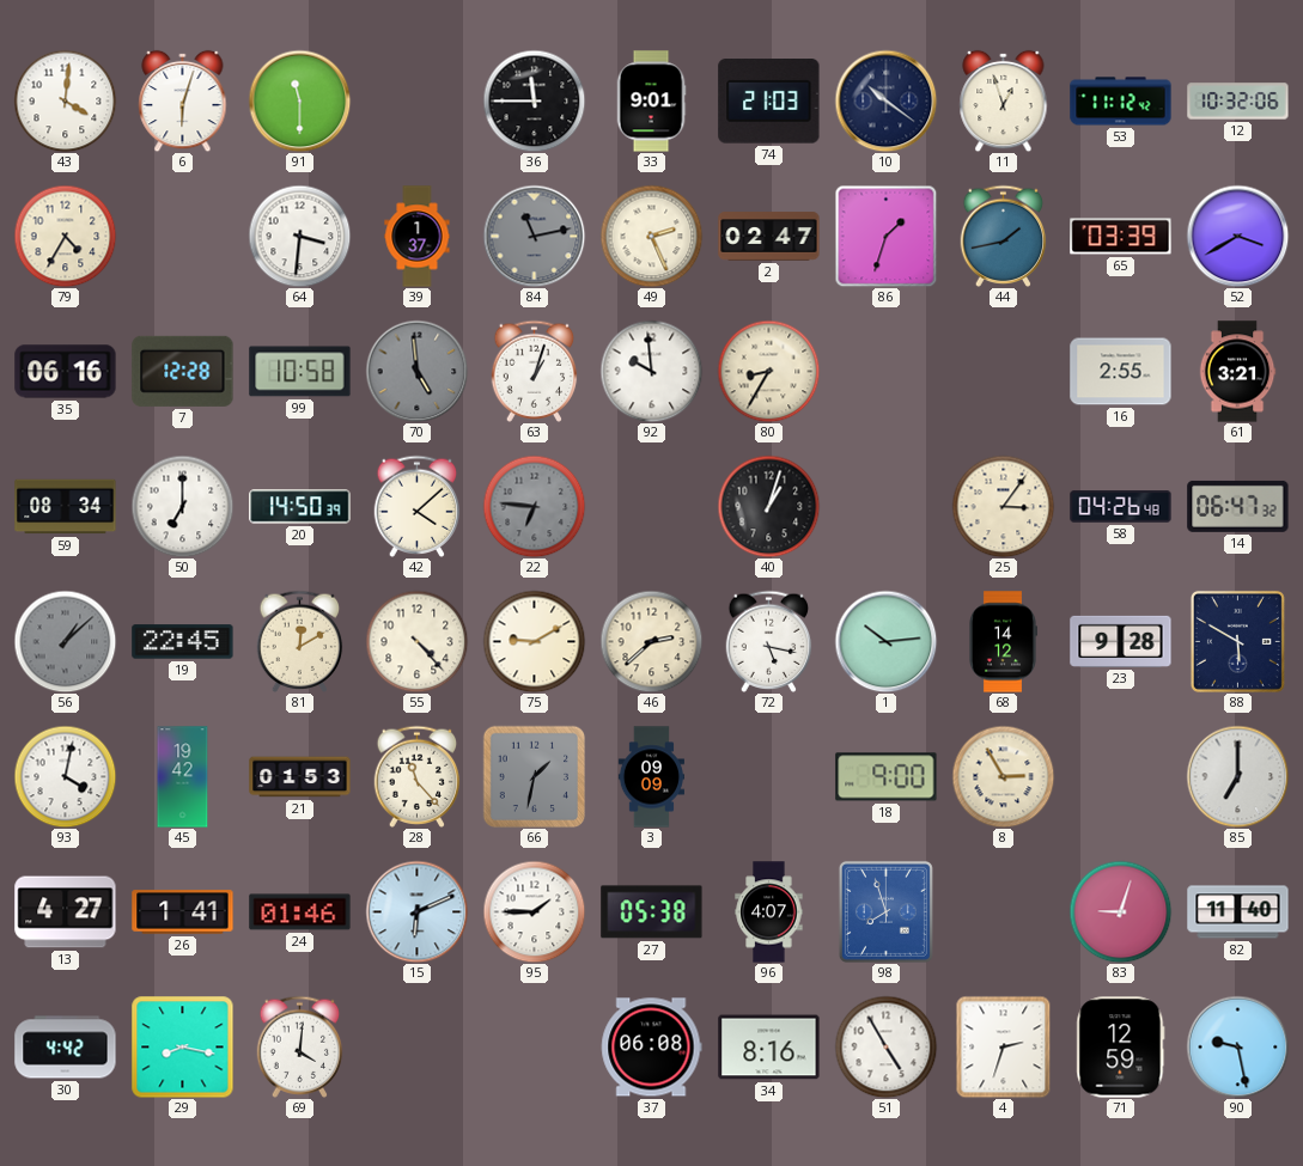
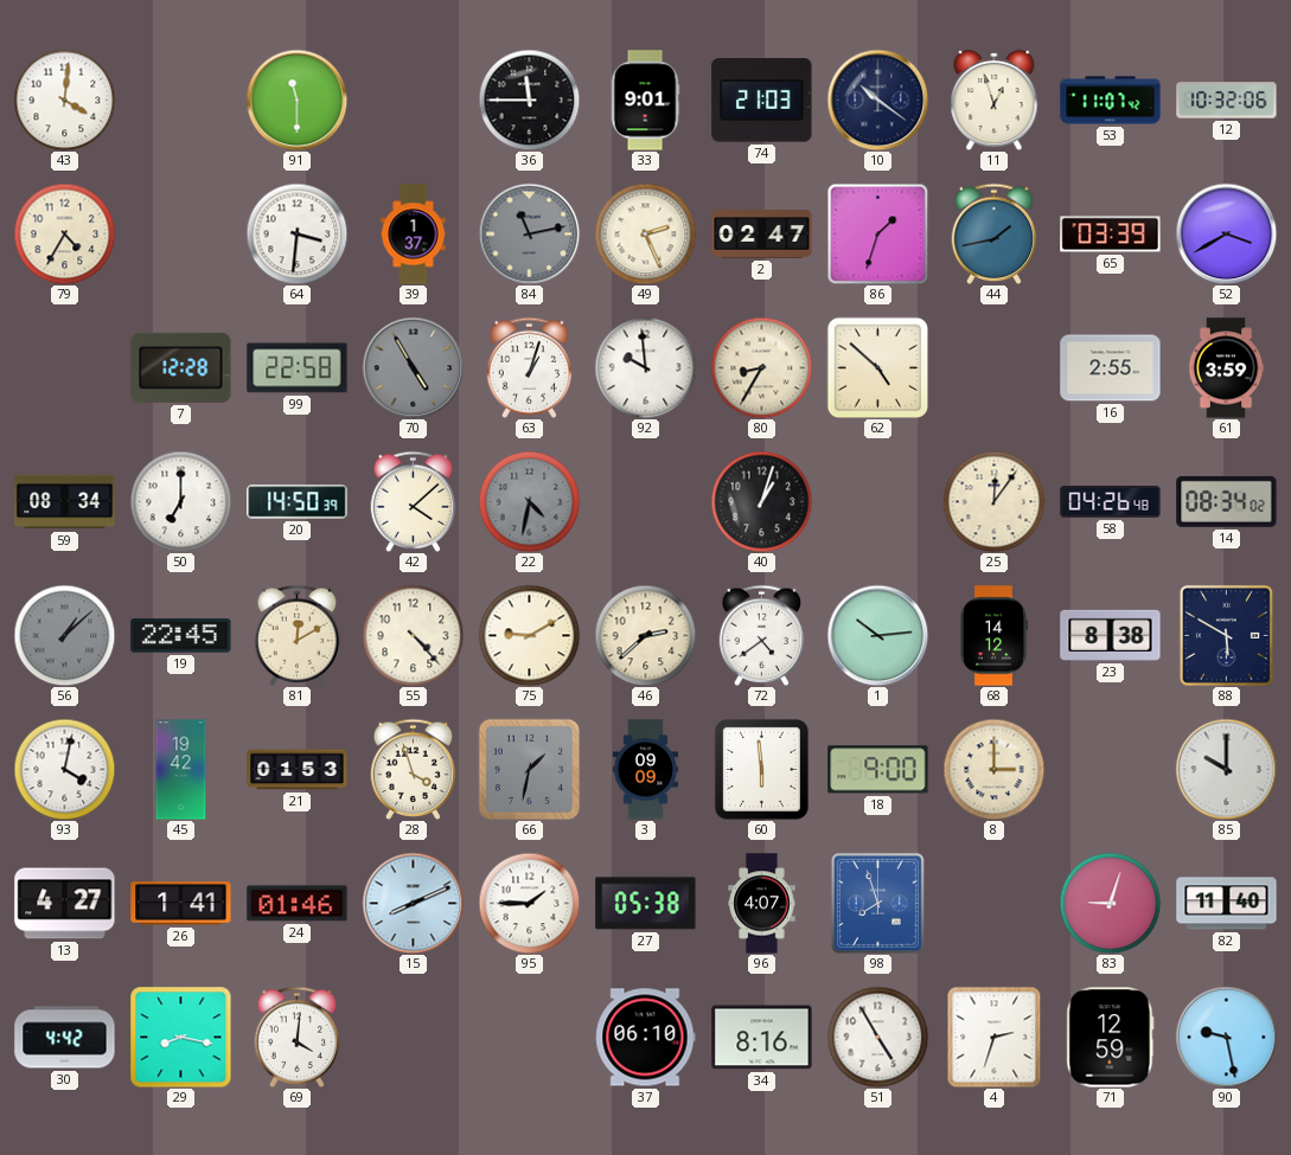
6: 6:03 -> none (183, 100)
53: 11:12 -> 11:07 (1111, 101)
35: 06:16 -> none (66, 372)
99: 10:58 -> 22:58 (298, 368)
70: 4:59 -> 4:55 (413, 367)
62: none -> 4:52 (877, 367)
61: 3:21 -> 3:59 (1226, 368)
22: 6:46 -> 4:32 (529, 501)
25: 3:06 -> 12:06 (993, 501)
14: 06:47 -> 08:34 (1227, 501)
72: 5:17 -> 4:39 (762, 635)
23: 9:28 -> 8:38 (1111, 635)
28: 11:23 -> 3:57 (414, 769)
60: none -> 5:59 (761, 769)
8: 2:55 -> 3:00 (993, 769)
85: 7:00 -> 10:00 (1226, 769)
15: 6:11 -> 8:11 (413, 903)
37: 06:08 -> 06:10 (646, 1038)
